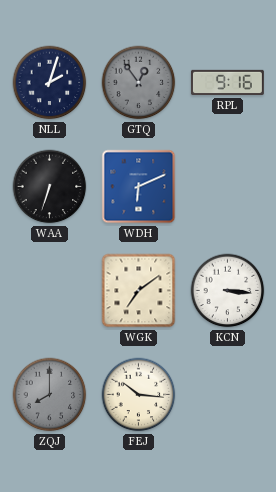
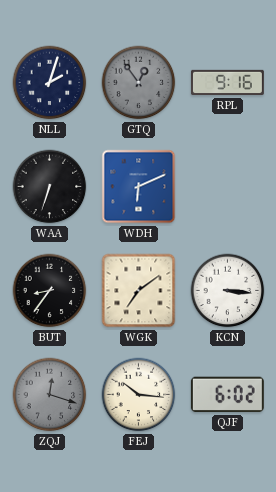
BUT: none -> 8:36 (50, 291)
ZQJ: 8:00 -> 12:18 (50, 395)
QJF: none -> 6:02 (227, 395)
